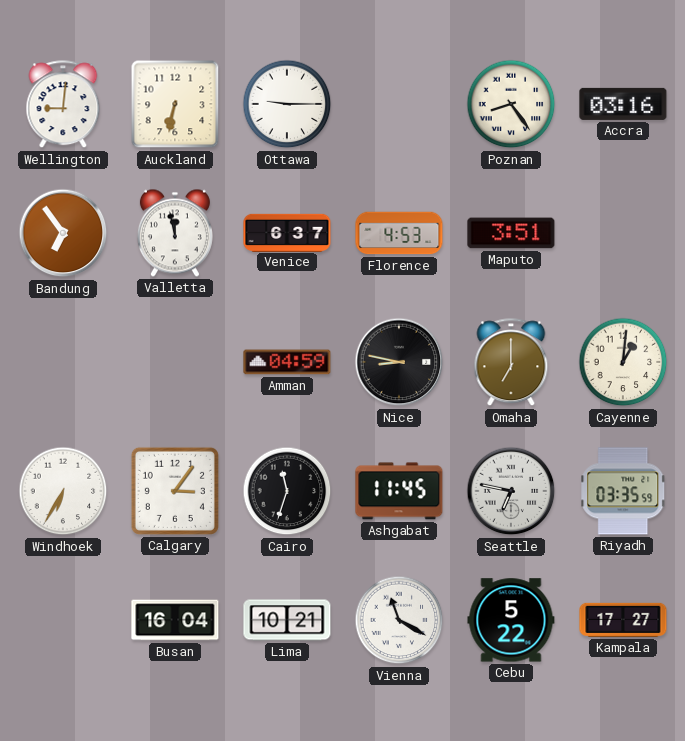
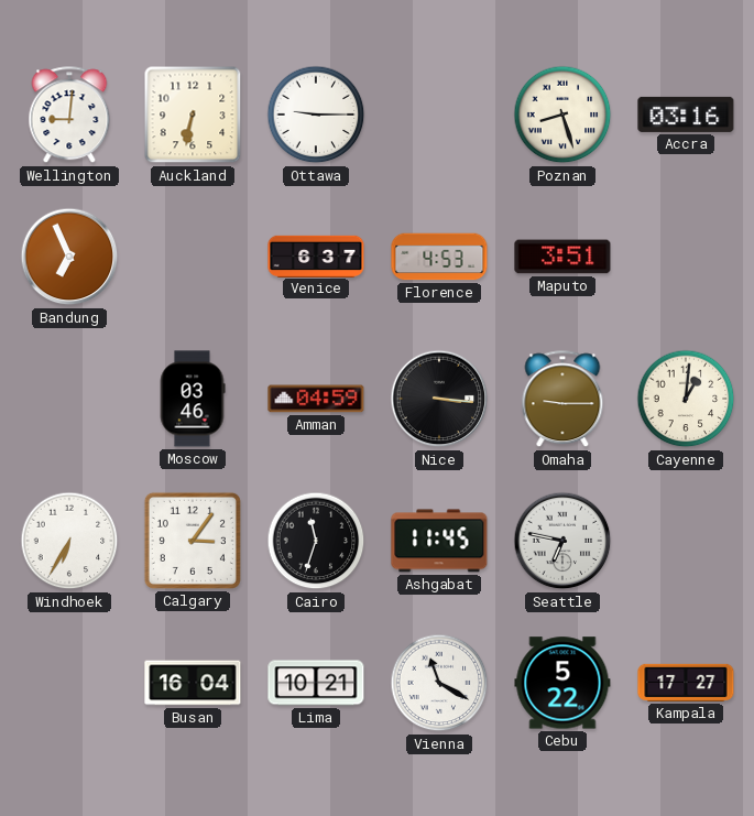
Poznan: 8:24 -> 8:27 (562, 115)
Bandung: 6:54 -> 6:56 (69, 257)
Valletta: 11:58 -> none (175, 233)
Moscow: none -> 03:46 (193, 399)
Nice: 8:47 -> 3:16 (439, 399)
Omaha: 7:00 -> 9:15 (562, 400)
Riyadh: 03:35 -> none (623, 491)
